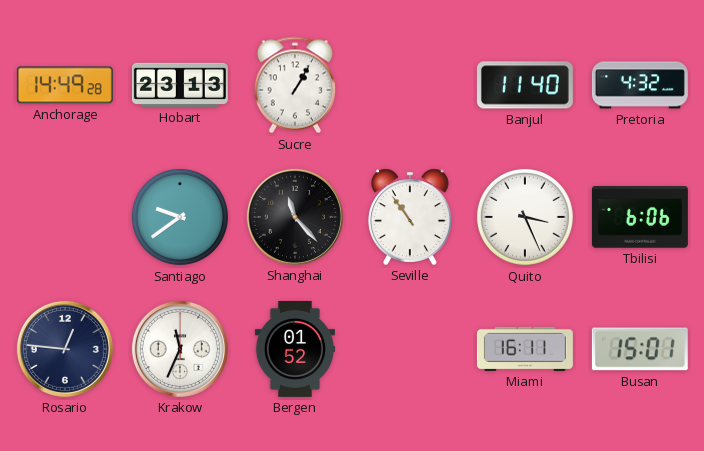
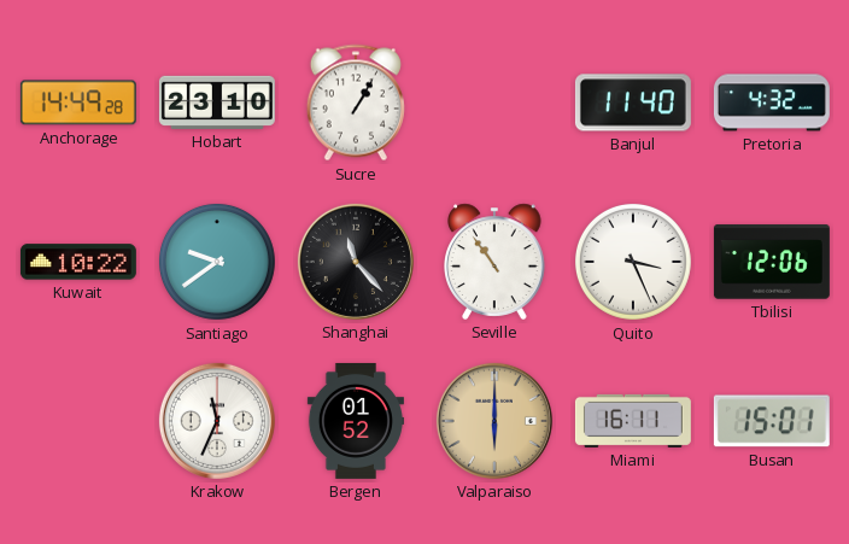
Hobart: 23:13 -> 23:10 (217, 103)
Kuwait: none -> 10:22 (78, 262)
Tbilisi: 6:06 -> 12:06 (772, 262)
Rosario: 12:46 -> none (65, 349)
Valparaiso: none -> 6:00 (494, 421)
